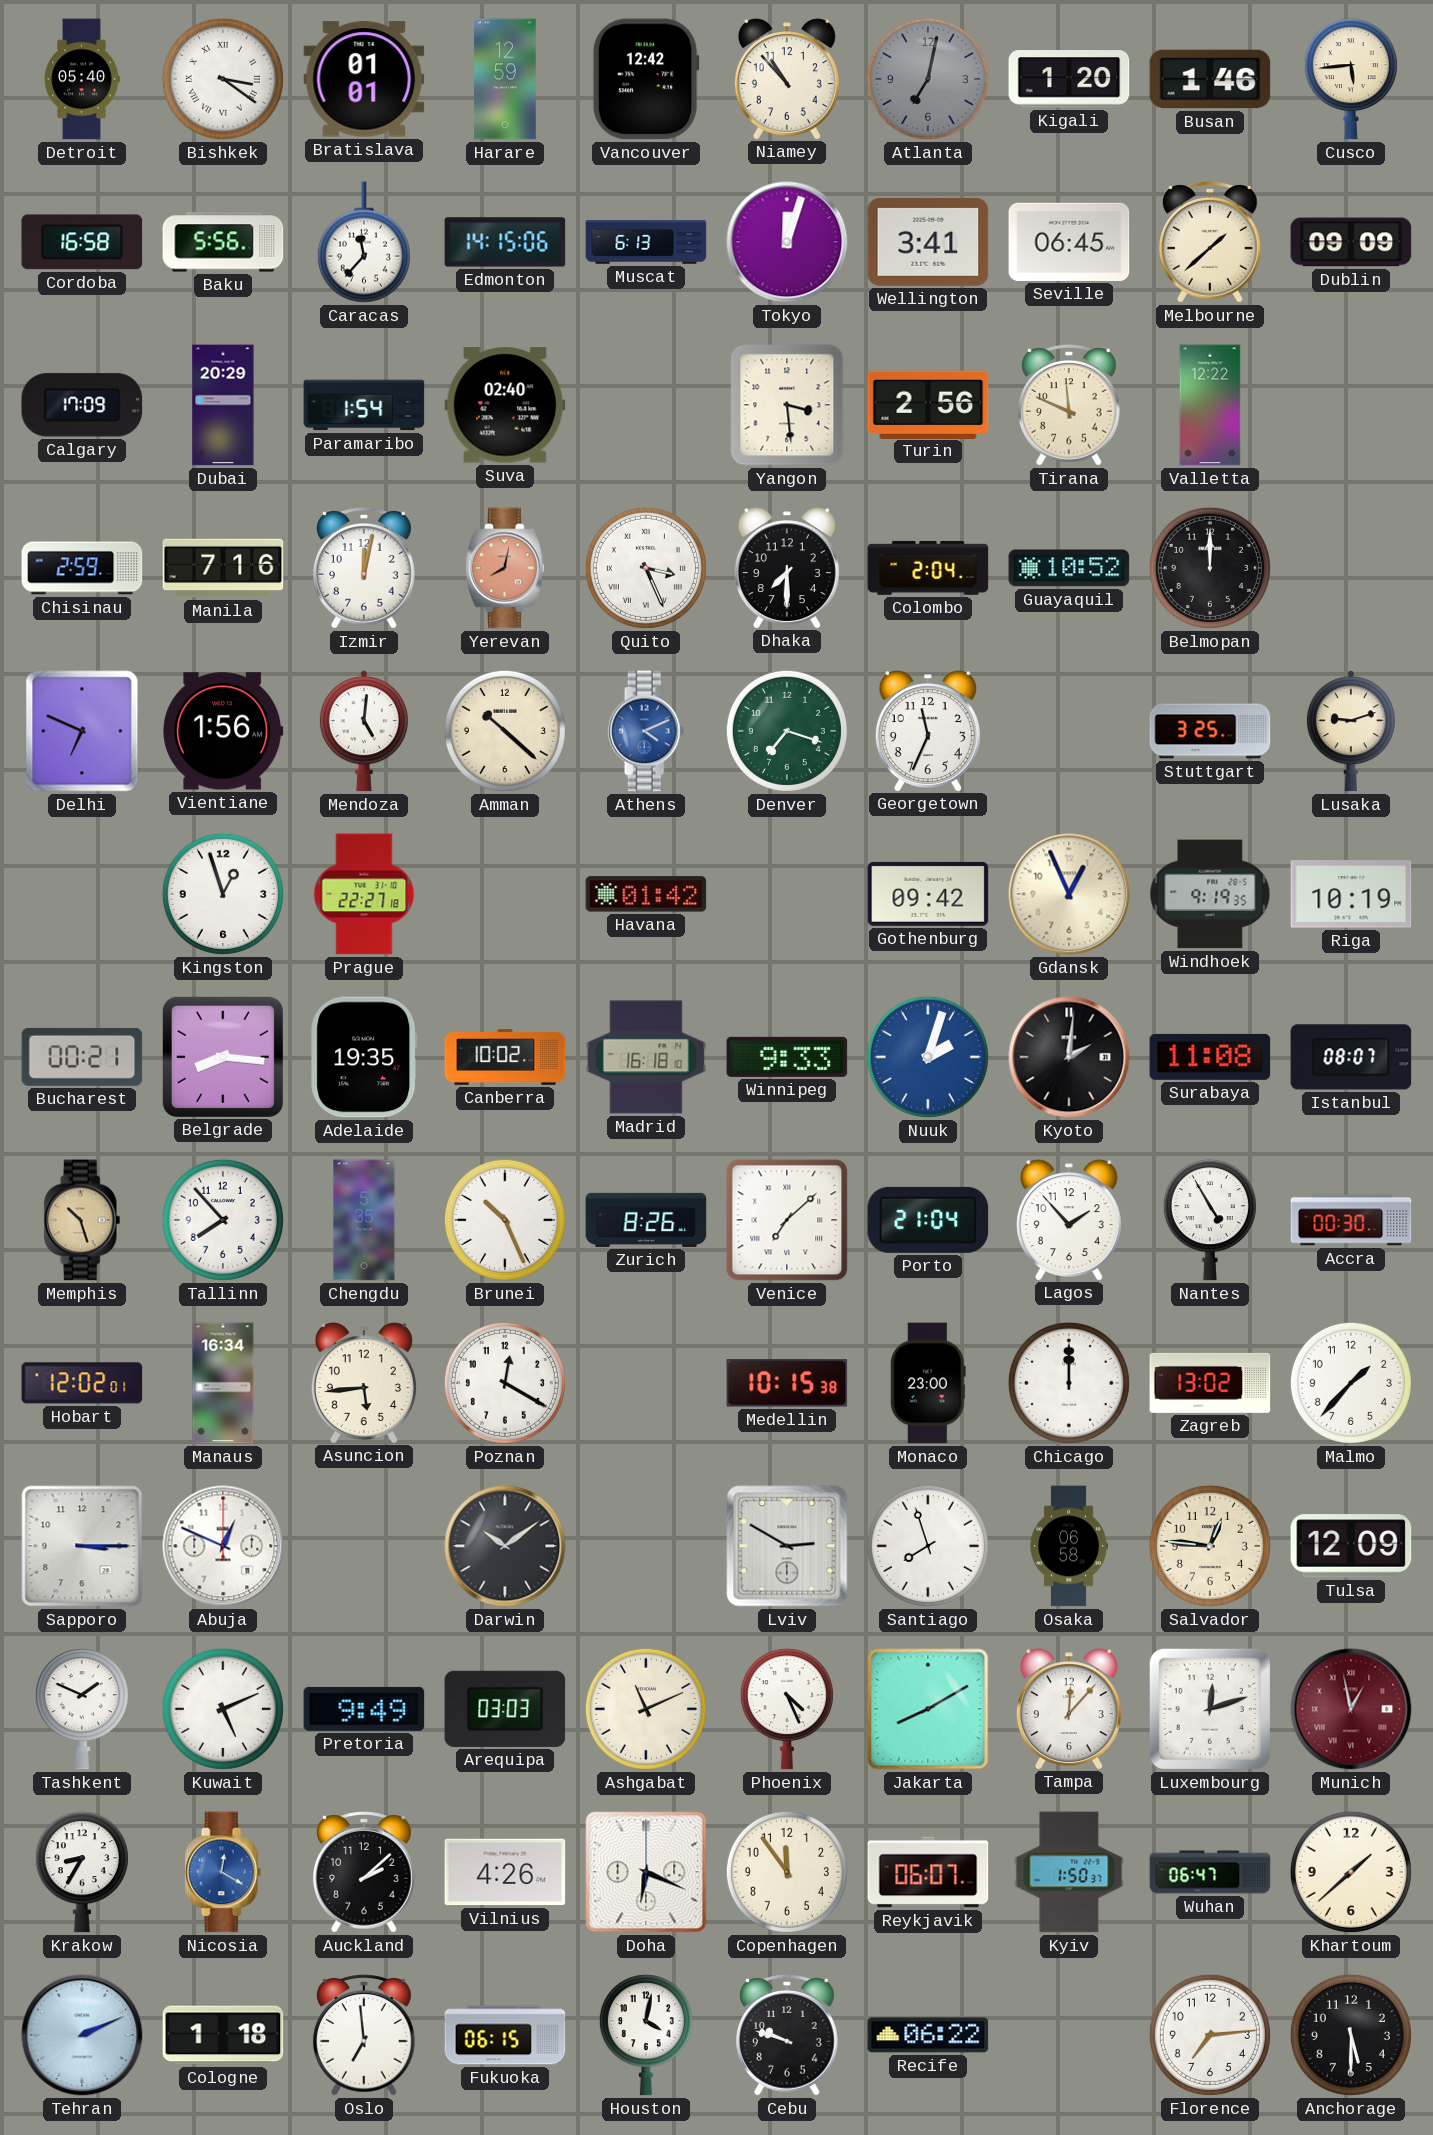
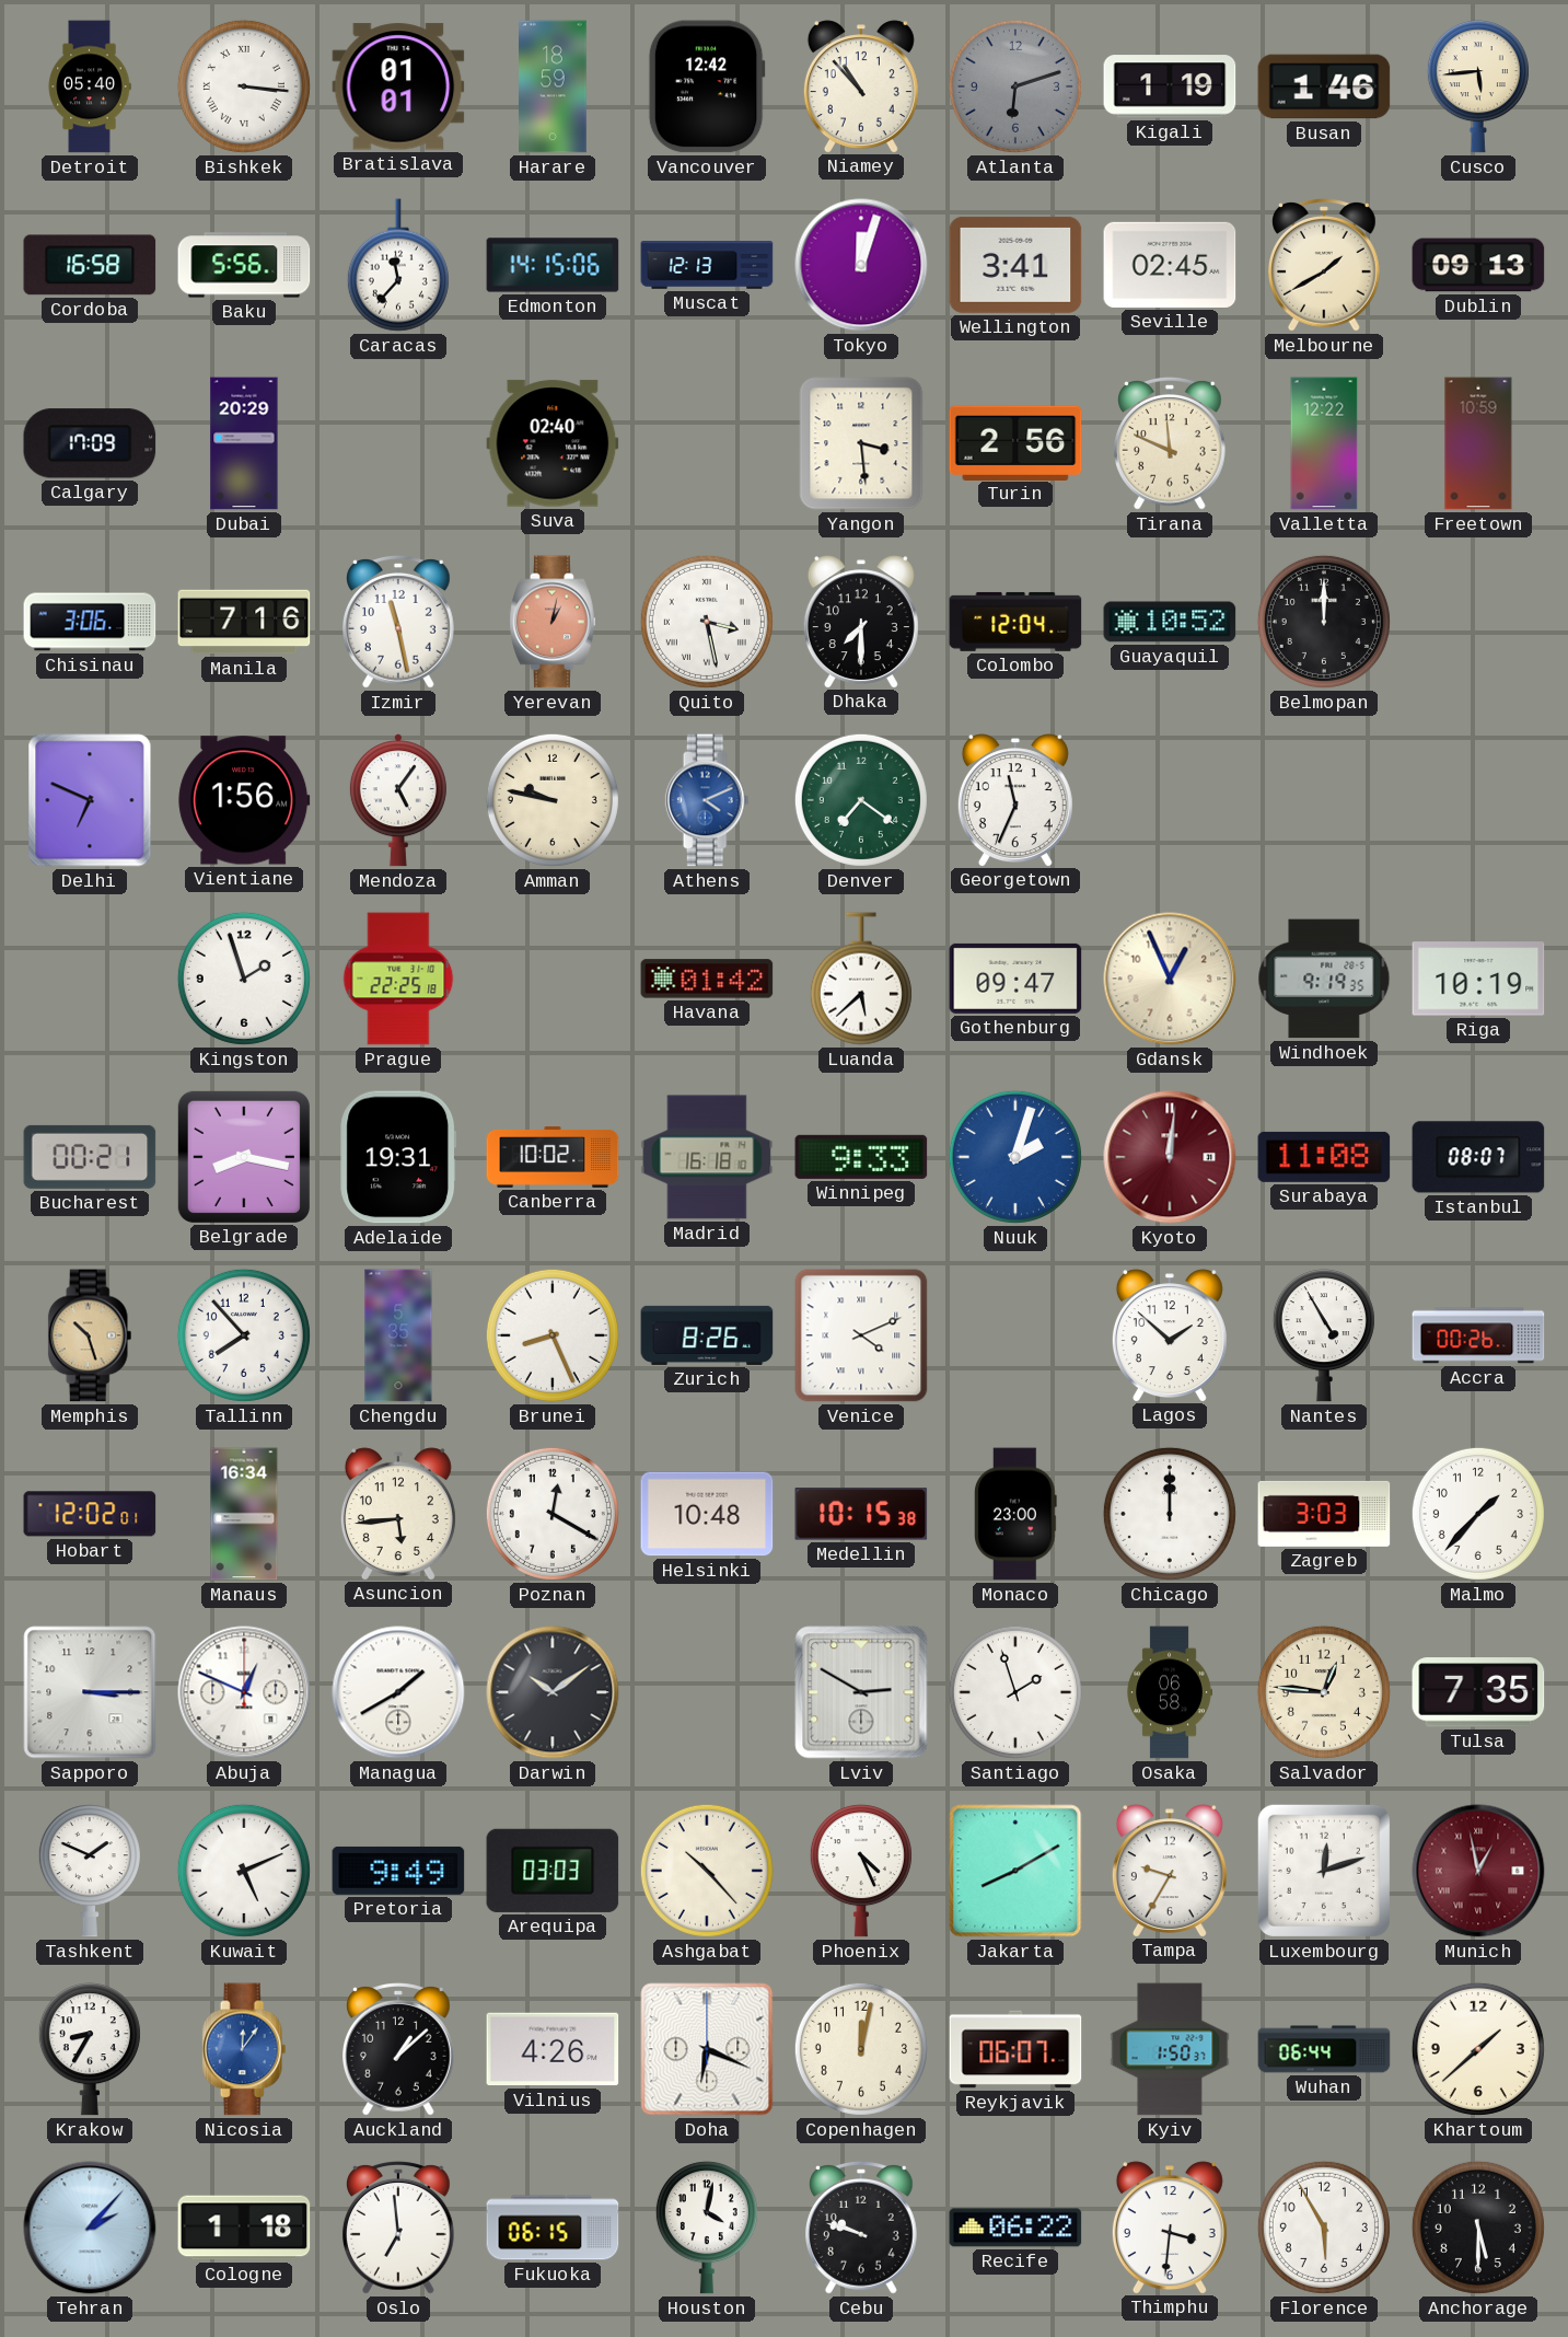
Bishkek: 3:21 -> 3:16 (244, 86)
Harare: 12:59 -> 18:59 (553, 86)
Atlanta: 7:02 -> 6:12 (1015, 86)
Kigali: 1:20 -> 1:19 (1170, 86)
Muscat: 6:13 -> 12:13 (707, 265)
Seville: 06:45 -> 02:45 (1170, 265)
Melbourne: 1:38 -> 1:40 (1325, 265)
Dublin: 09:09 -> 09:13 (1478, 265)
Paramaribo: 1:54 -> none (364, 405)
Freetown: none -> 10:59 (1478, 443)
Chisinau: 2:59 -> 3:06 (90, 622)
Izmir: 12:02 -> 11:28 (399, 622)
Yerevan: 8:02 -> 1:02 (553, 622)
Quito: 3:26 -> 3:28 (707, 622)
Colombo: 2:04 -> 12:04 (1015, 622)
Mendoza: 5:01 -> 5:06 (398, 800)
Amman: 10:22 -> 9:47 (553, 800)
Denver: 7:18 -> 7:21 (861, 800)
Stuttgart: 3:25 -> none (1210, 731)
Lusaka: 9:12 -> none (1351, 731)
Kingston: 12:57 -> 1:57 (244, 979)
Prague: 22:27 -> 22:25 (398, 979)
Luanda: none -> 5:38 (861, 979)
Gothenburg: 09:42 -> 09:47 (1015, 979)
Belgrade: 8:16 -> 8:17 (244, 1157)
Adelaide: 19:35 -> 19:31 (398, 1157)
Kyoto: 2:01 -> 12:01 (1170, 1157)
Kyoto dial: black -> burgundy (1170, 1157)
Brunei: 10:26 -> 8:26 (553, 1335)
Venice: 7:08 -> 4:11 (861, 1335)
Porto: 21:04 -> none (928, 1220)
Lagos: 1:53 -> 1:52 (1170, 1335)
Accra: 00:30 -> 00:26 (1478, 1335)
Helsinki: none -> 10:48 (707, 1514)
Zagreb: 13:02 -> 3:03 (1324, 1514)
Managua: none -> 1:40 (398, 1692)
Santiago: 7:57 -> 1:57 (1015, 1692)
Tulsa: 12:09 -> 7:35 (1478, 1692)
Ashgabat: 11:11 -> 10:23 (707, 1871)
Tampa: 12:07 -> 9:35 (1170, 1871)
Nicosia: 12:20 -> 12:06 (244, 2049)
Auckland: 2:08 -> 1:08 (399, 2049)
Copenhagen: 11:54 -> 12:02 (861, 2049)
Wuhan: 06:47 -> 06:44 (1324, 2049)
Tehran: 2:11 -> 2:07 (90, 2228)
Thimphu: none -> 3:31 (1170, 2228)
Florence: 7:14 -> 5:55 (1324, 2228)
